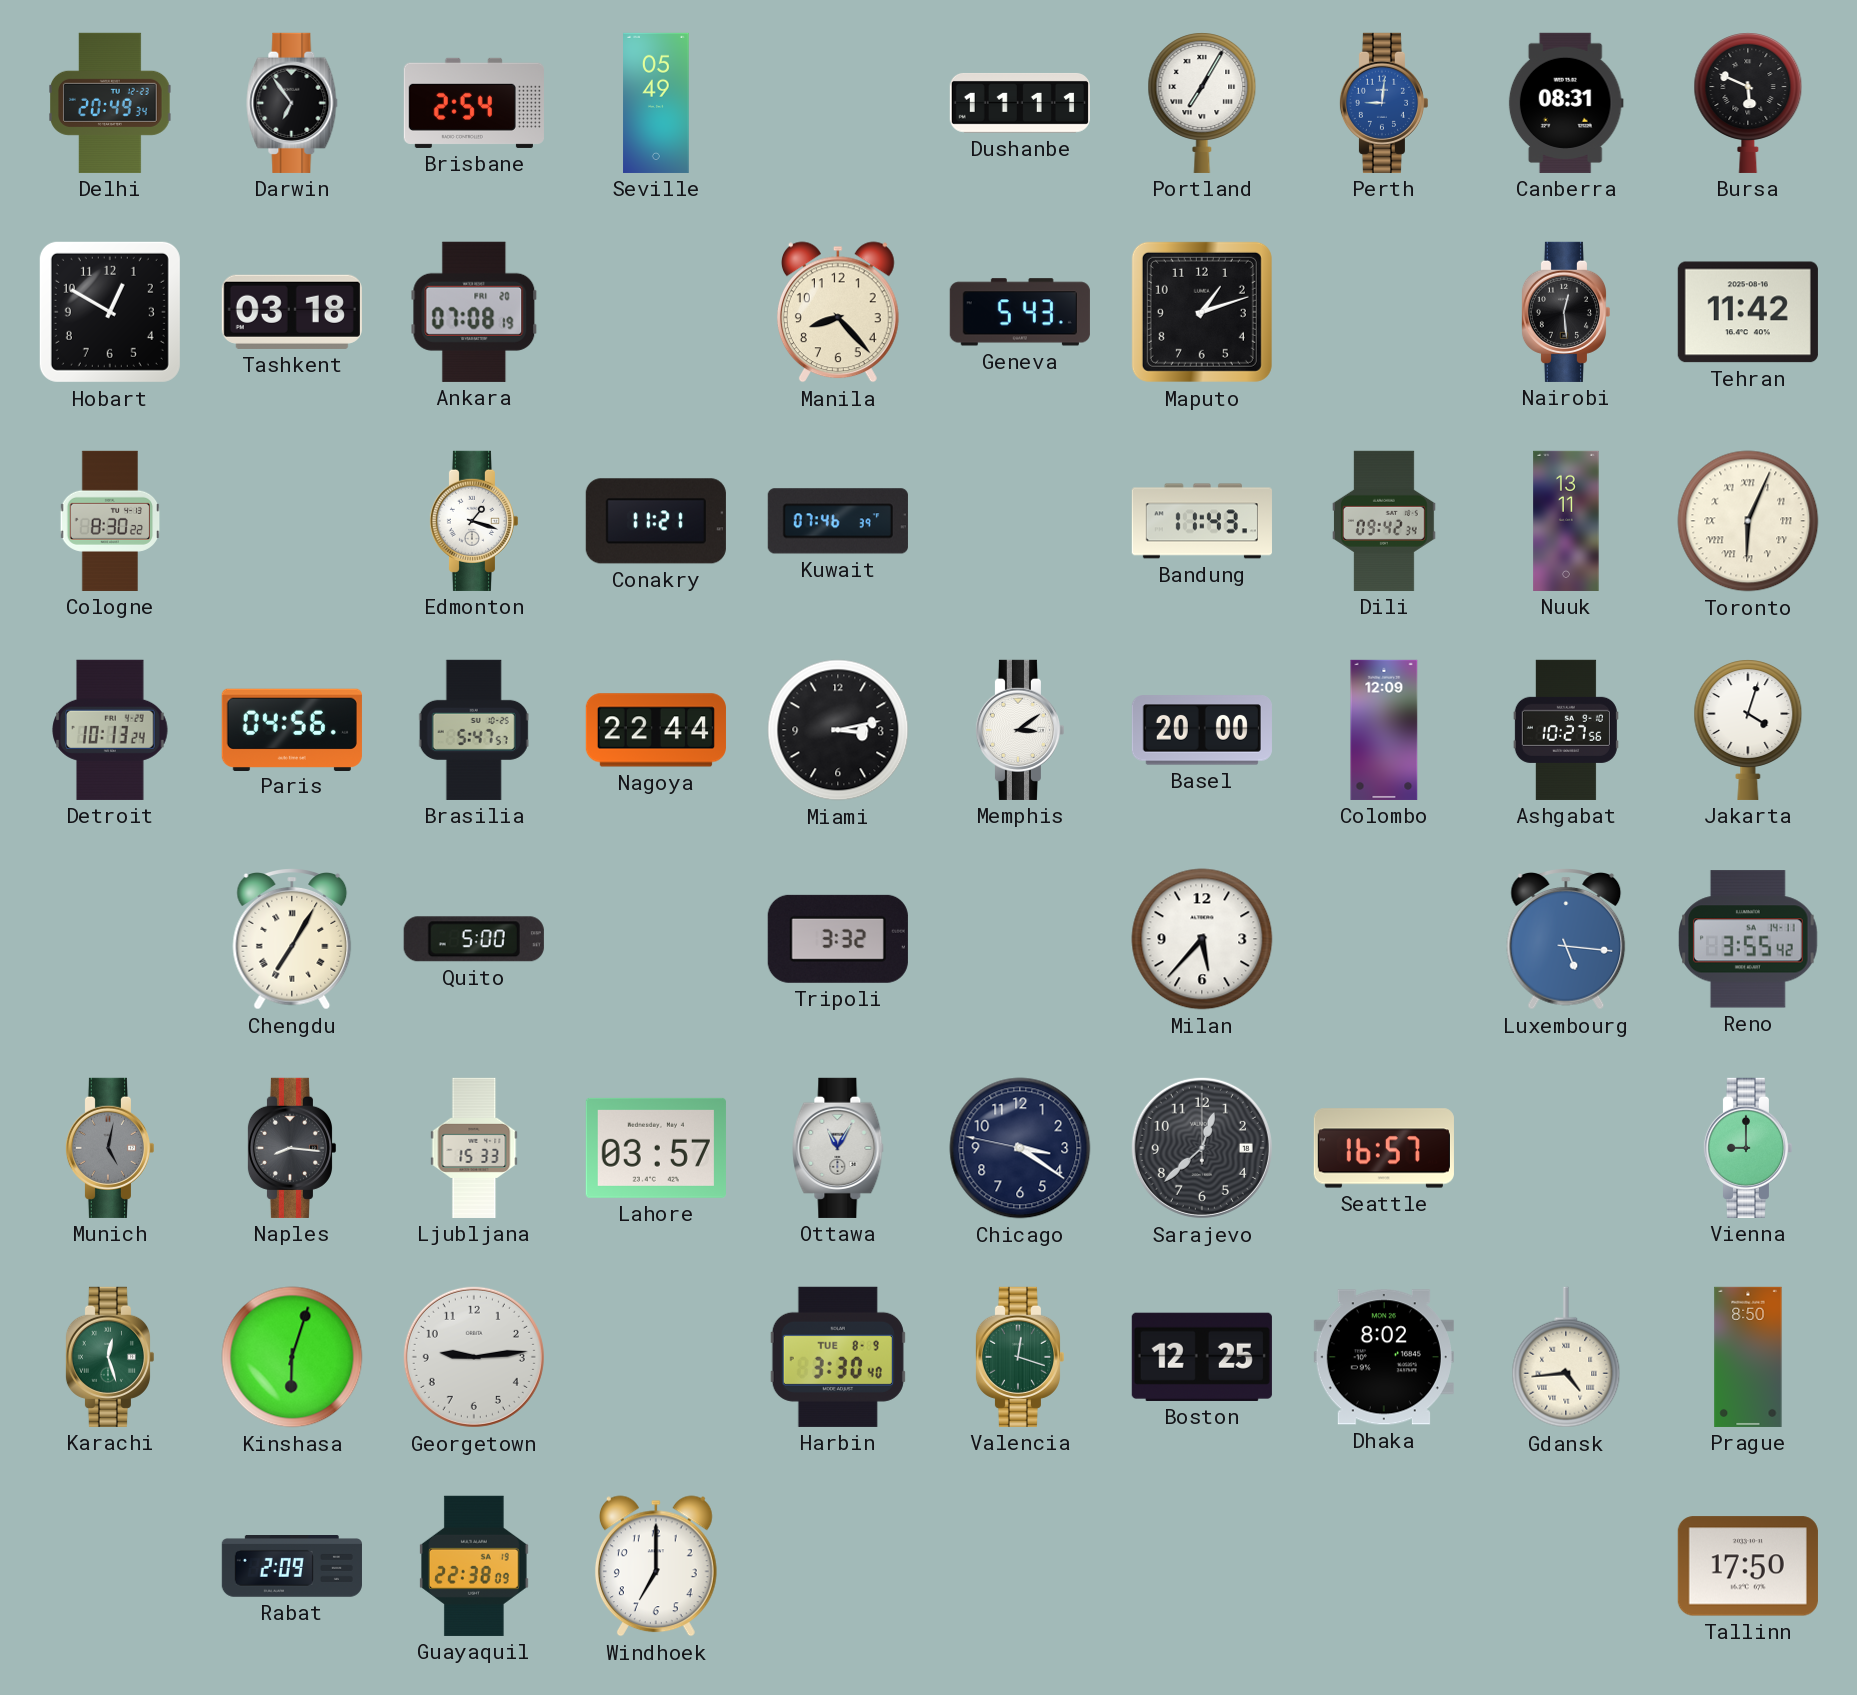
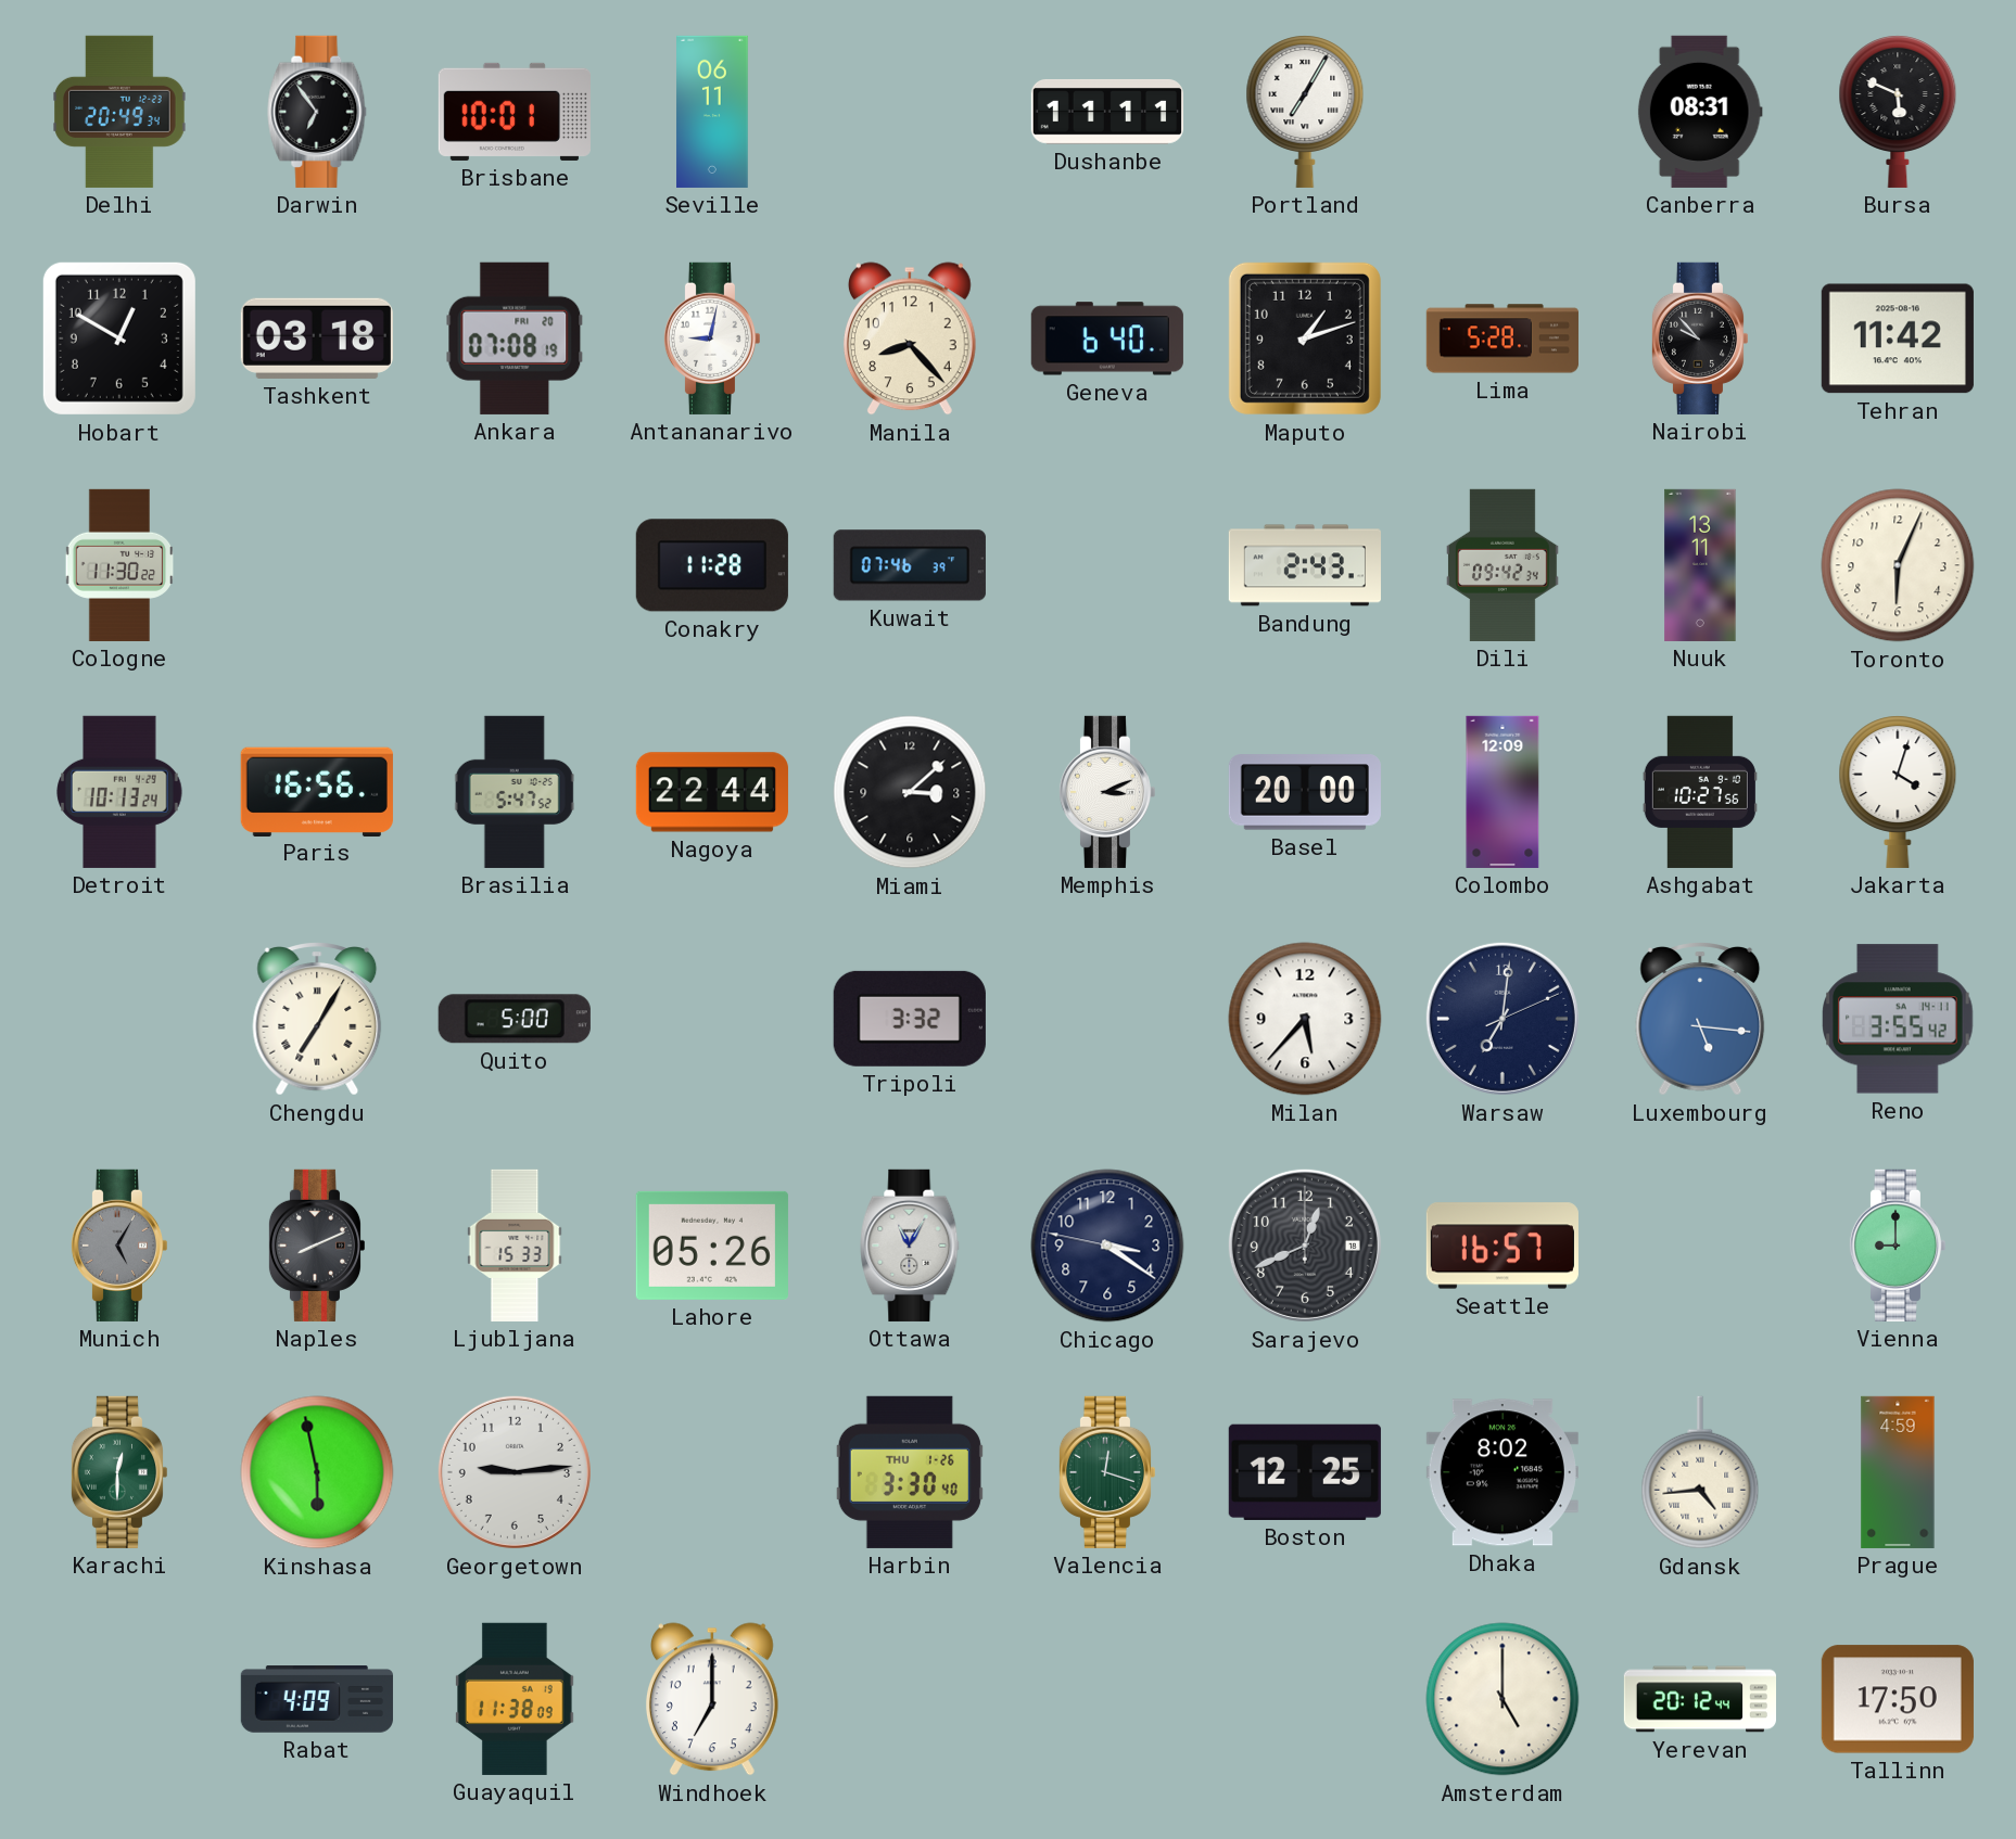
Brisbane: 2:54 -> 10:01 (515, 112)
Seville: 05:49 -> 06:11 (712, 112)
Perth: 9:01 -> none (1383, 103)
Antananarivo: none -> 9:02 (711, 339)
Geneva: 5:43 -> 6:40 (1107, 339)
Lima: none -> 5:28 (1503, 339)
Nairobi: 12:29 -> 9:53 (1699, 339)
Cologne: 8:30 -> 11:30 (119, 565)
Edmonton: 1:18 -> none (473, 521)
Conakry: 11:21 -> 11:28 (712, 565)
Bandung: 11:43 -> 2:43 (1305, 565)
Toronto numerals: Roman -> Arabic (1898, 565)
Paris: 04:56 -> 16:56 (317, 791)
Brasilia: 5:47:57 -> 5:47:52 (515, 792)
Miami: 3:13 -> 3:08 (910, 792)
Memphis: 3:09 -> 3:11 (1106, 792)
Warsaw: none -> 7:01 (1503, 1019)
Munich: 5:02 -> 5:05 (118, 1246)
Naples: 8:16 -> 8:11 (316, 1246)
Lahore: 03:57 -> 05:26 (712, 1246)
Sarajevo: 12:38 -> 12:41 (1305, 1246)
Karachi: 12:27 -> 12:30 (118, 1472)
Kinshasa: 6:03 -> 5:58 (317, 1472)
Harbin date: TUE 8-9 -> THU 1-26 (910, 1472)
Prague: 8:50 -> 4:59 (1898, 1472)
Rabat: 2:09 -> 4:09 (317, 1700)
Guayaquil: 22:38 -> 11:38 (516, 1699)
Amsterdam: none -> 5:00 (1503, 1699)
Yerevan: none -> 20:12 (1699, 1699)
